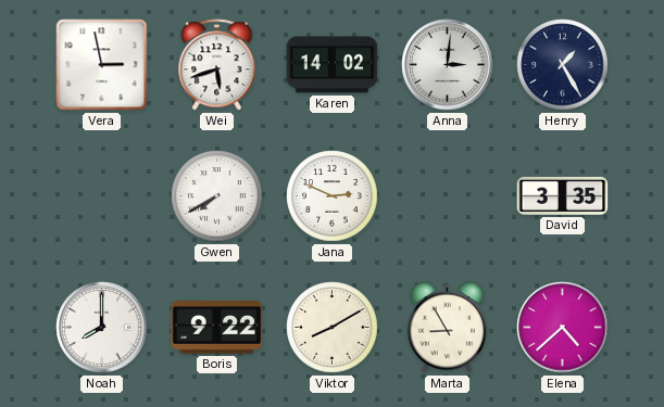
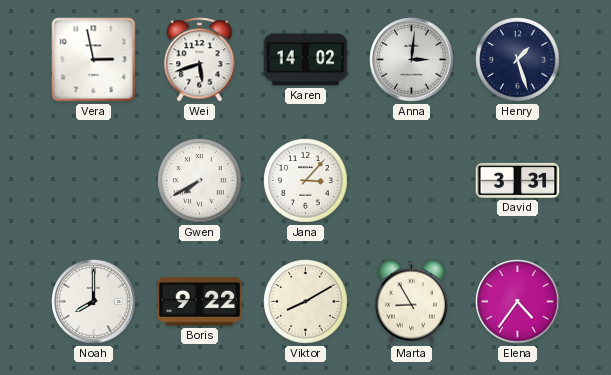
Henry: 1:25 -> 1:27 (518, 60)
Jana: 2:49 -> 3:07 (306, 181)
David: 3:35 -> 3:31 (518, 180)
Elena: 4:38 -> 4:36 (518, 302)
